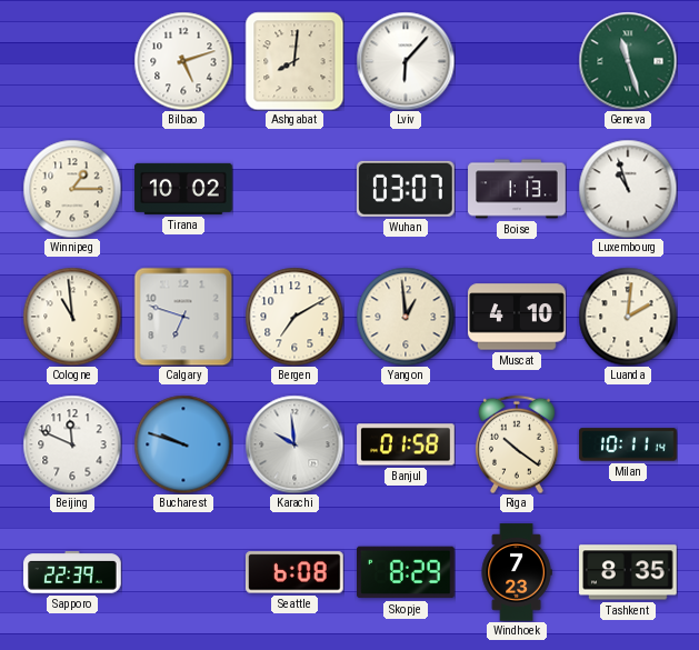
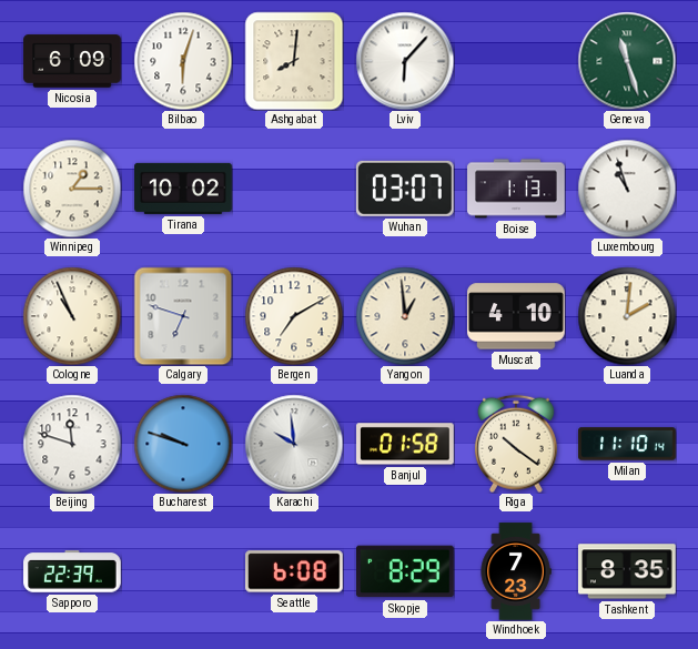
Nicosia: none -> 6:09 (72, 61)
Bilbao: 5:12 -> 6:03 (183, 61)
Cologne: 10:59 -> 10:56 (72, 316)
Beijing: 11:49 -> 11:48 (72, 444)
Milan: 10:11 -> 11:10 (627, 444)
